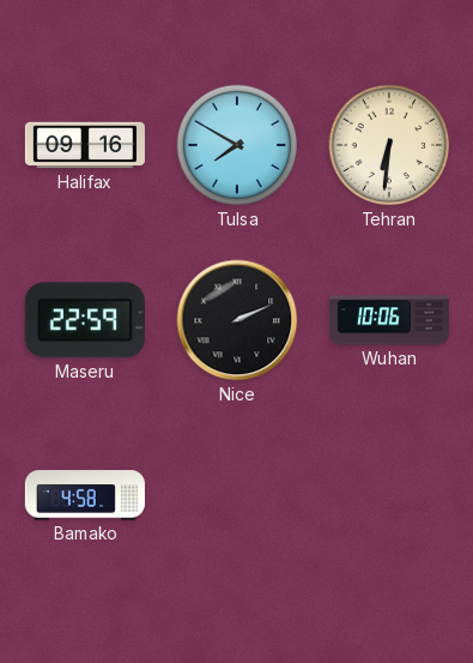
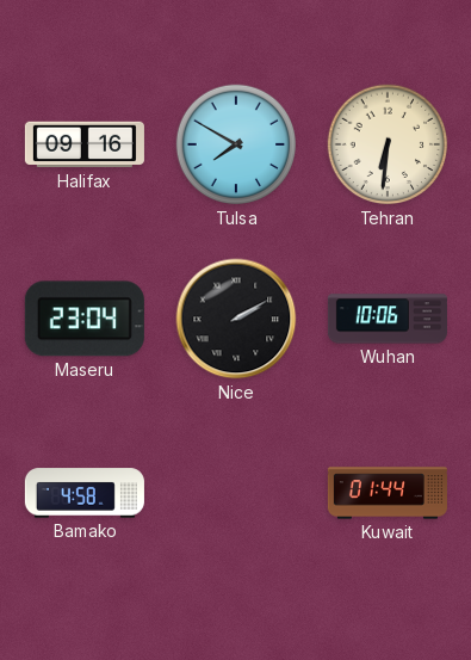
Maseru: 22:59 -> 23:04 (85, 319)
Nice: 2:11 -> 2:10 (236, 319)
Kuwait: none -> 01:44 (388, 493)
